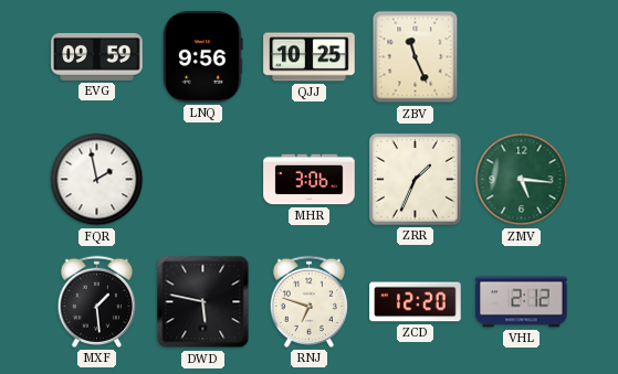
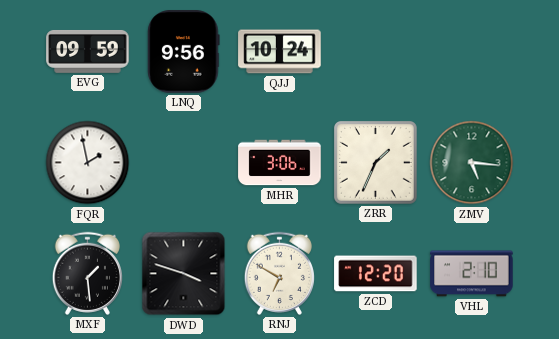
QJJ: 10:25 -> 10:24 (280, 52)
ZBV: 11:26 -> none (416, 57)
DWD: 5:47 -> 3:48 (184, 274)
RNJ: 6:48 -> 6:50 (279, 273)
VHL: 2:12 -> 2:10 (472, 274)
